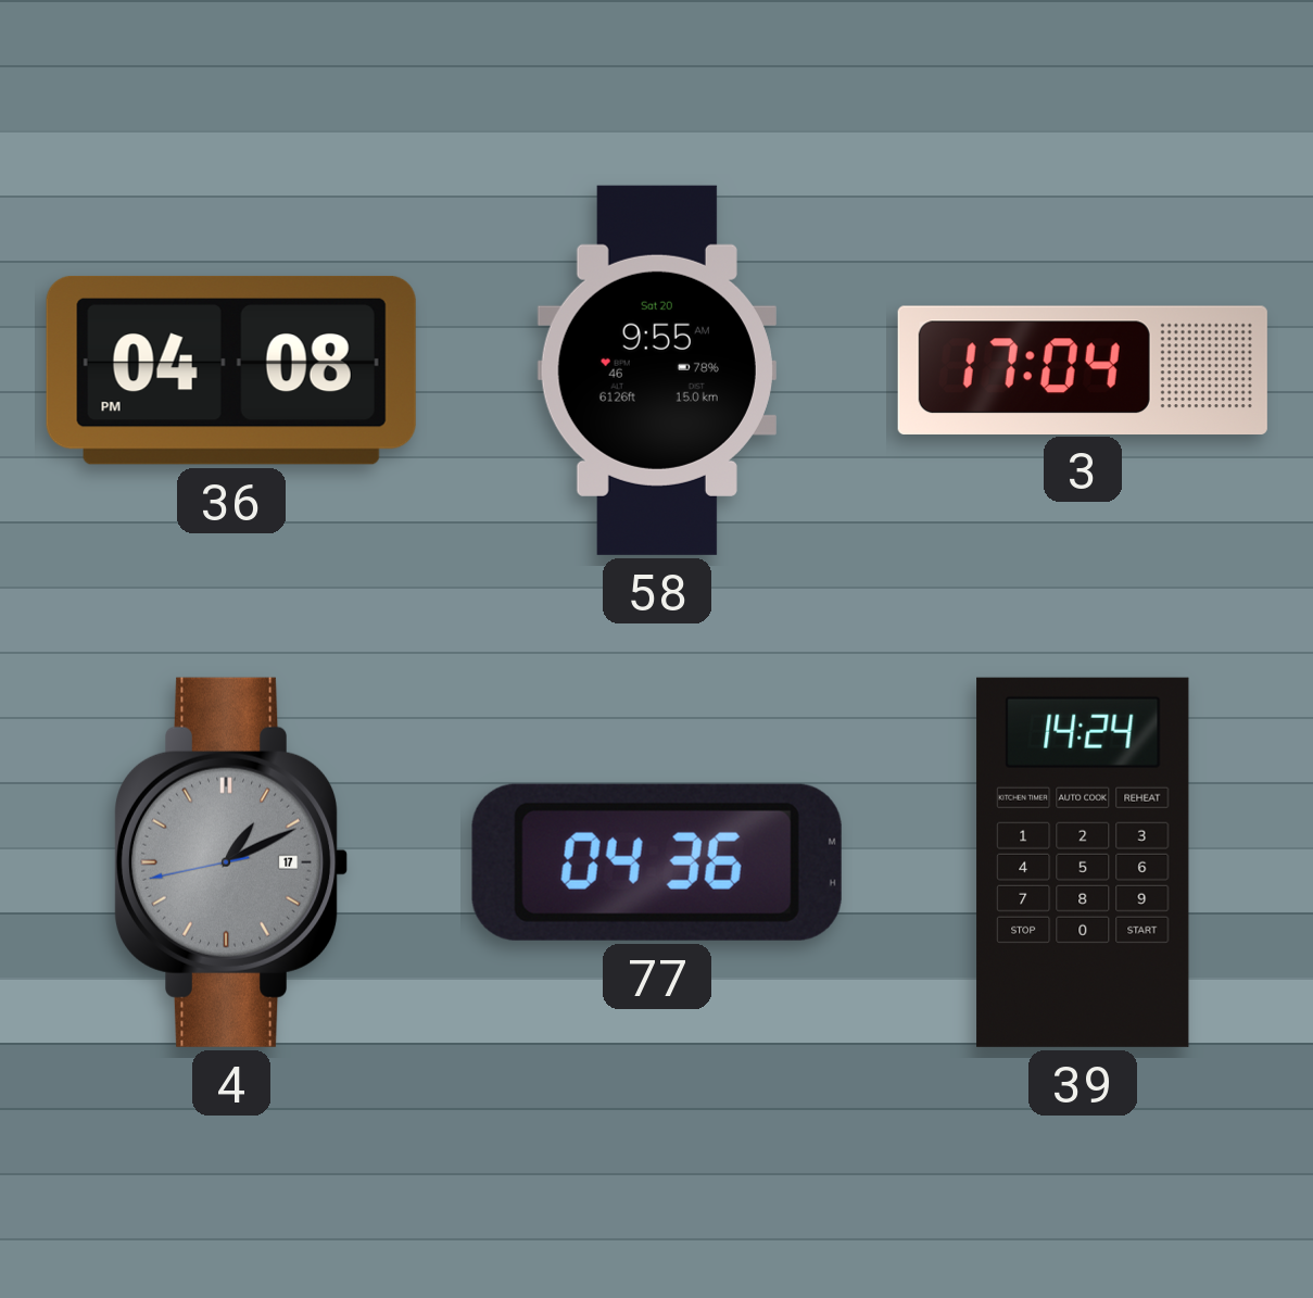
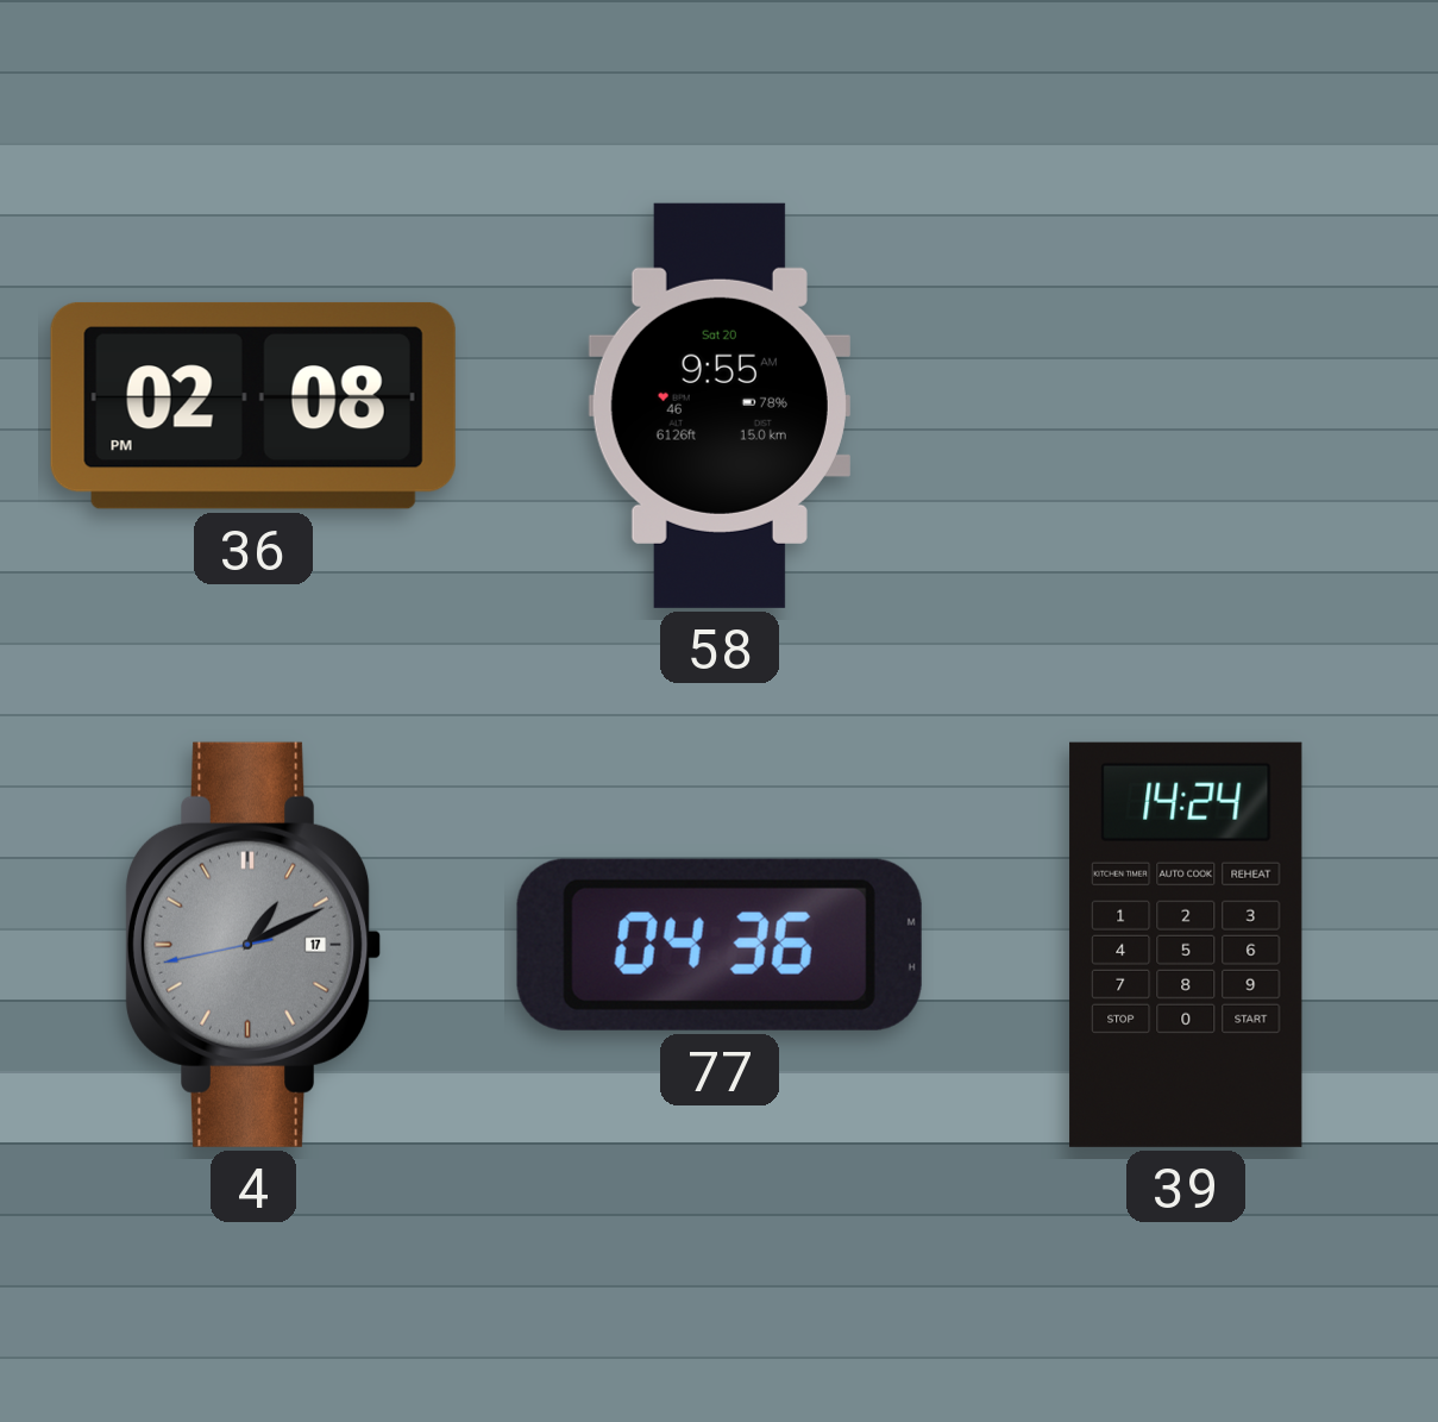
36: 04:08 -> 02:08 (253, 406)
3: 17:04 -> none (1083, 369)
